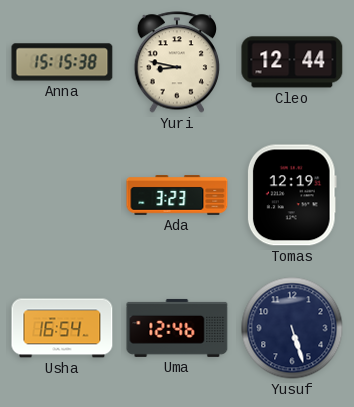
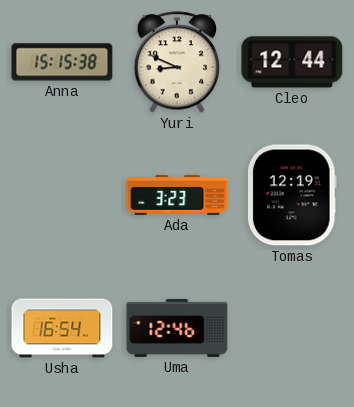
Yuri: 8:47 -> 8:49 (176, 62)
Yusuf: 5:27 -> none (292, 328)
